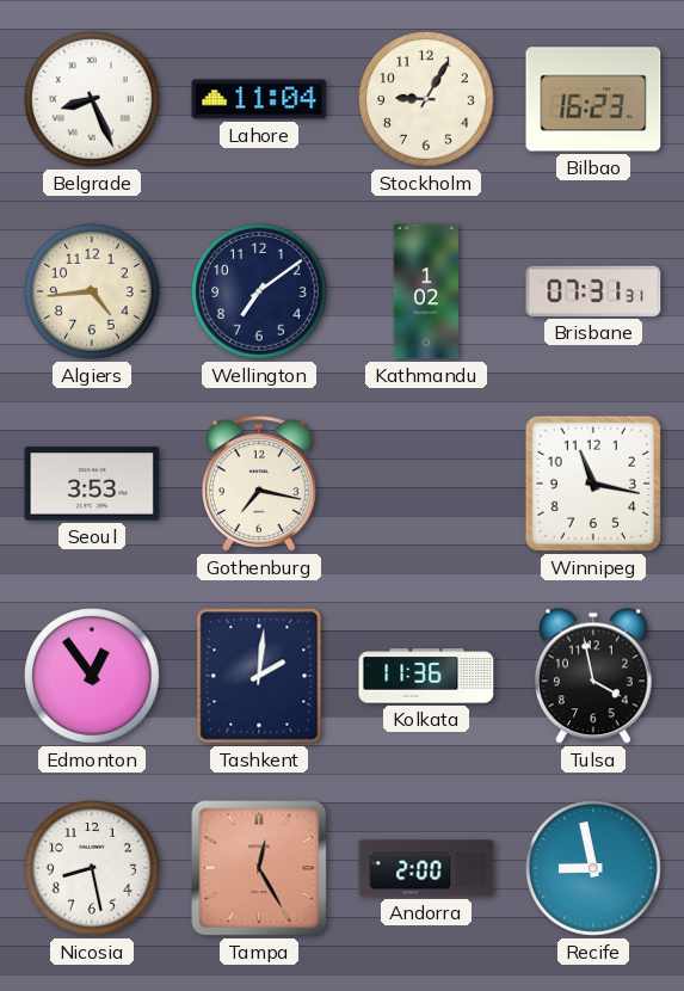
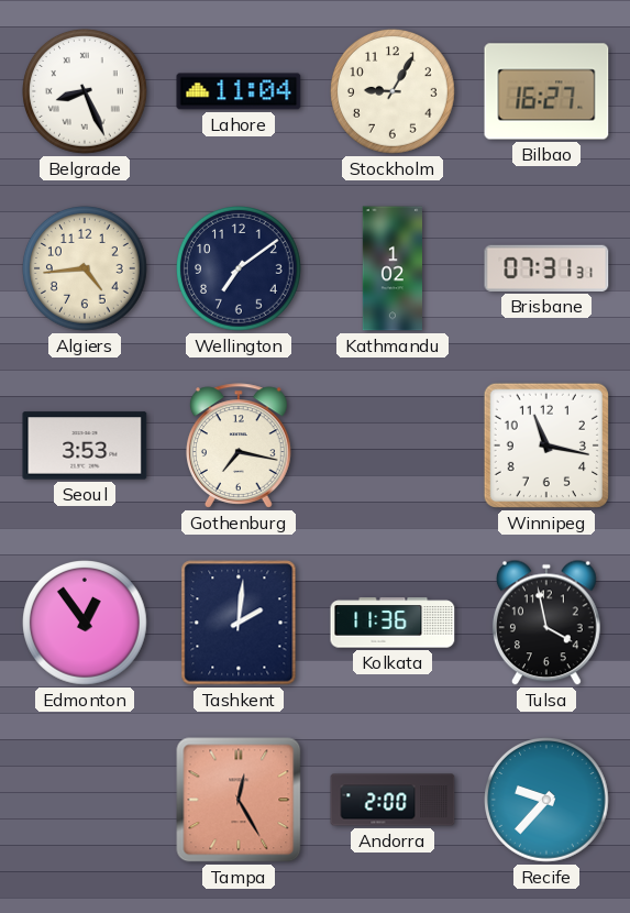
Bilbao: 16:23 -> 16:27 (546, 91)
Nicosia: 8:28 -> none (93, 869)
Recife: 8:58 -> 9:37 (548, 801)
